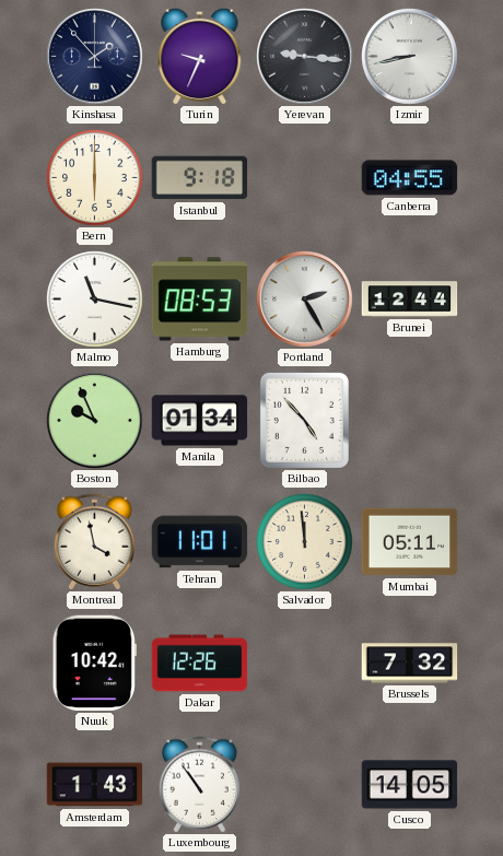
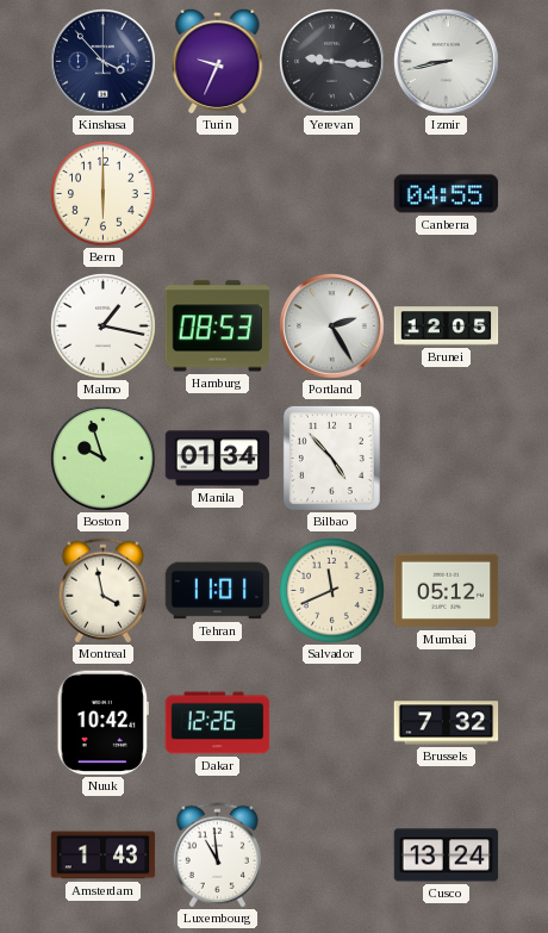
Kinshasa: 1:53 -> 3:53 (104, 62)
Istanbul: 9:18 -> none (200, 178)
Malmo: 11:17 -> 1:17 (104, 326)
Brunei: 12:44 -> 12:05 (447, 326)
Boston: 9:56 -> 9:57 (104, 459)
Salvador: 11:59 -> 11:41 (332, 591)
Mumbai: 05:11 -> 05:12 (447, 591)
Luxembourg: 10:54 -> 10:59 (217, 856)
Cusco: 14:05 -> 13:24 (447, 856)
